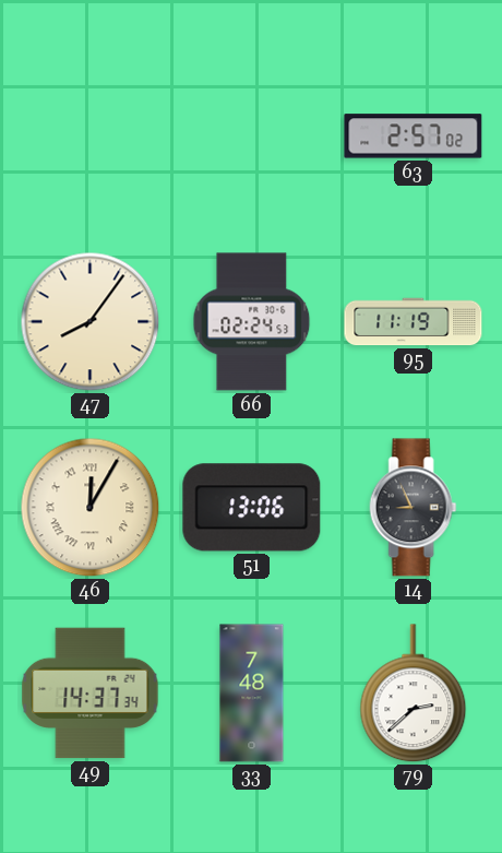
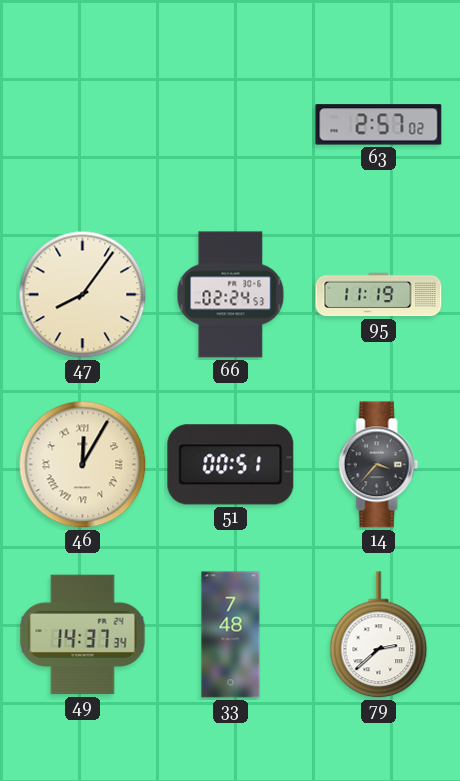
51: 13:06 -> 00:51 (231, 465)
14: 8:56 -> 3:37 (379, 465)
